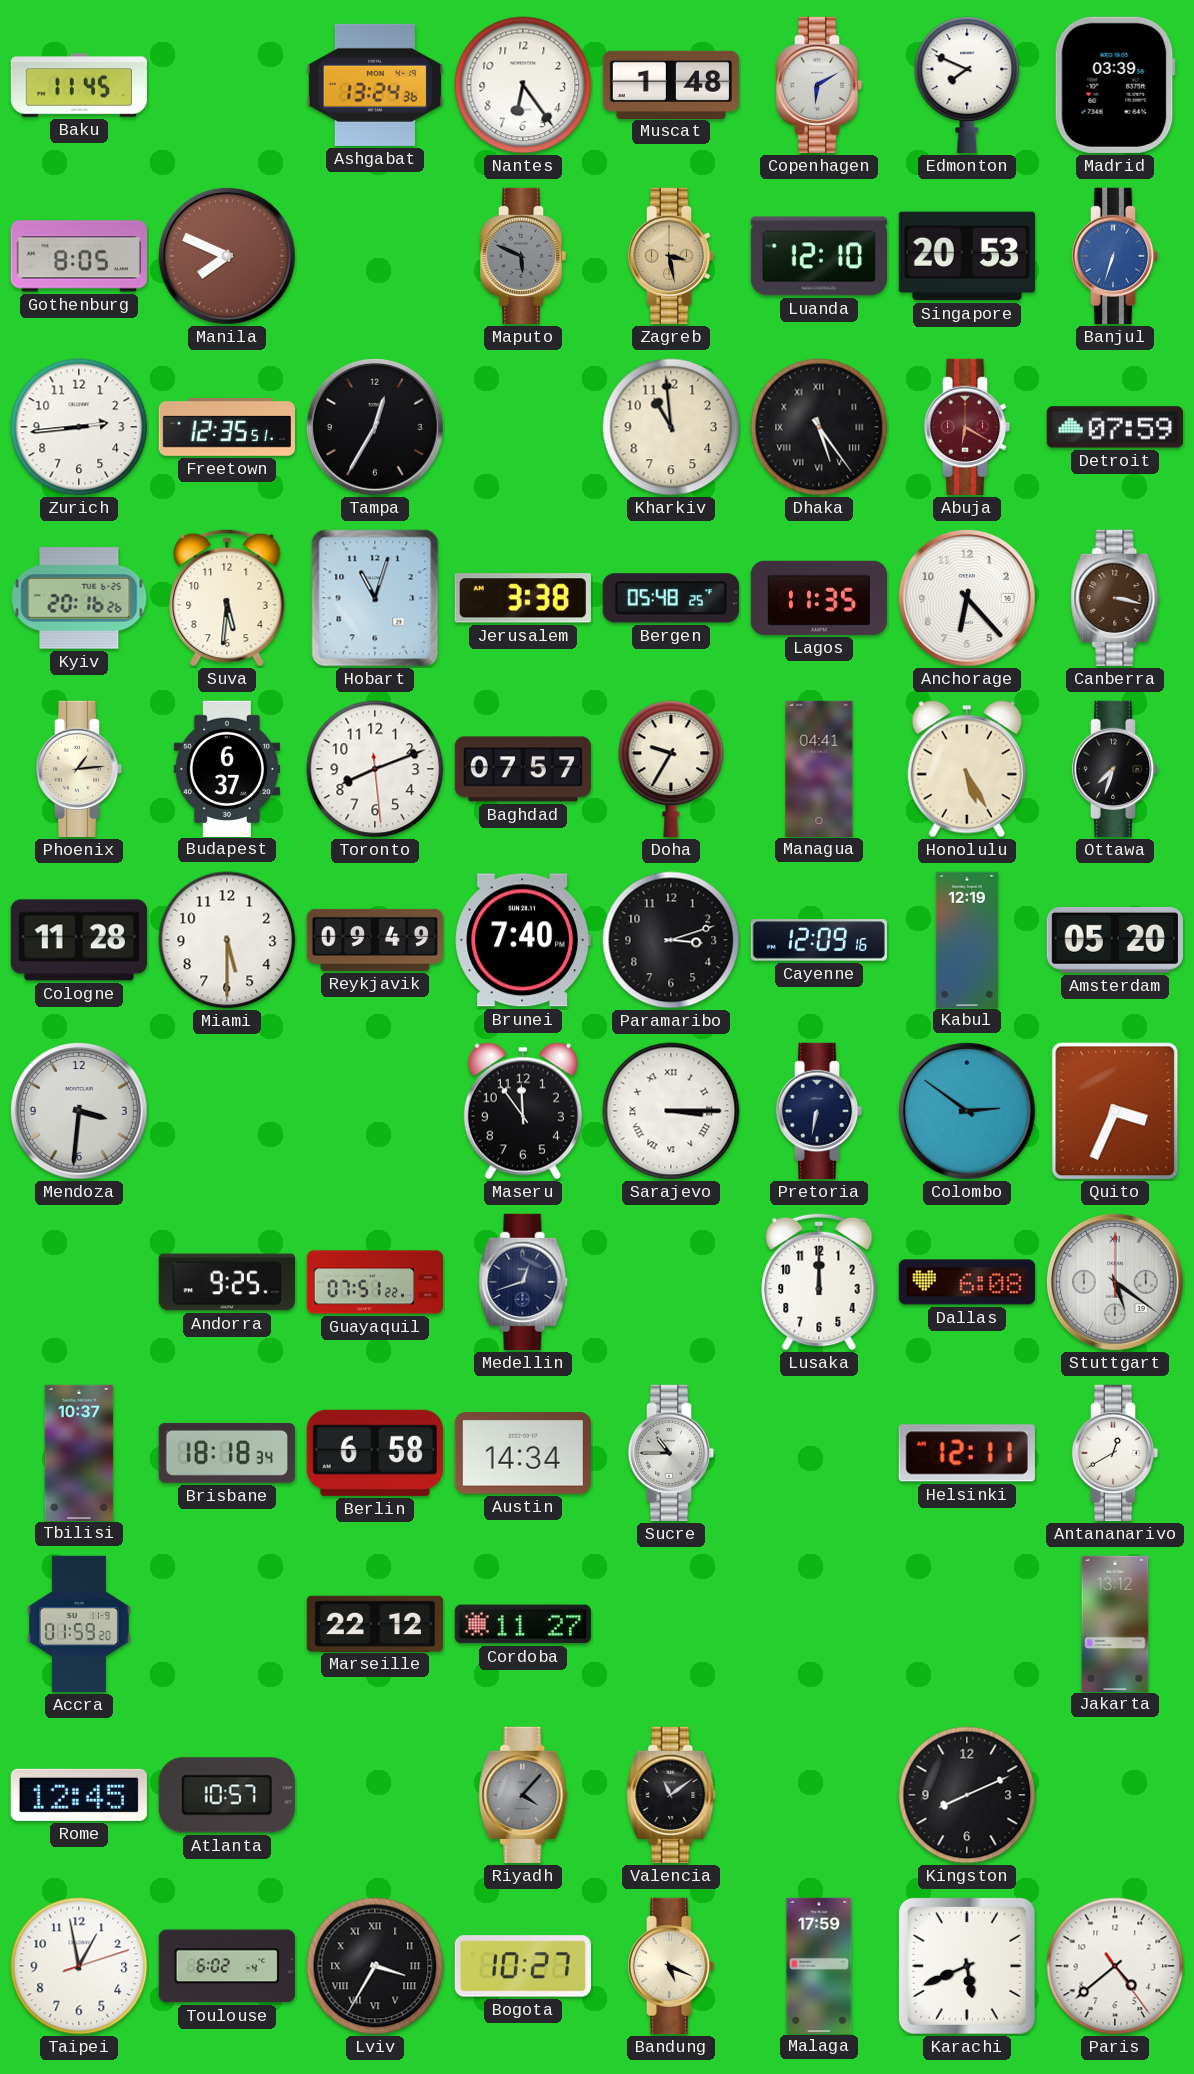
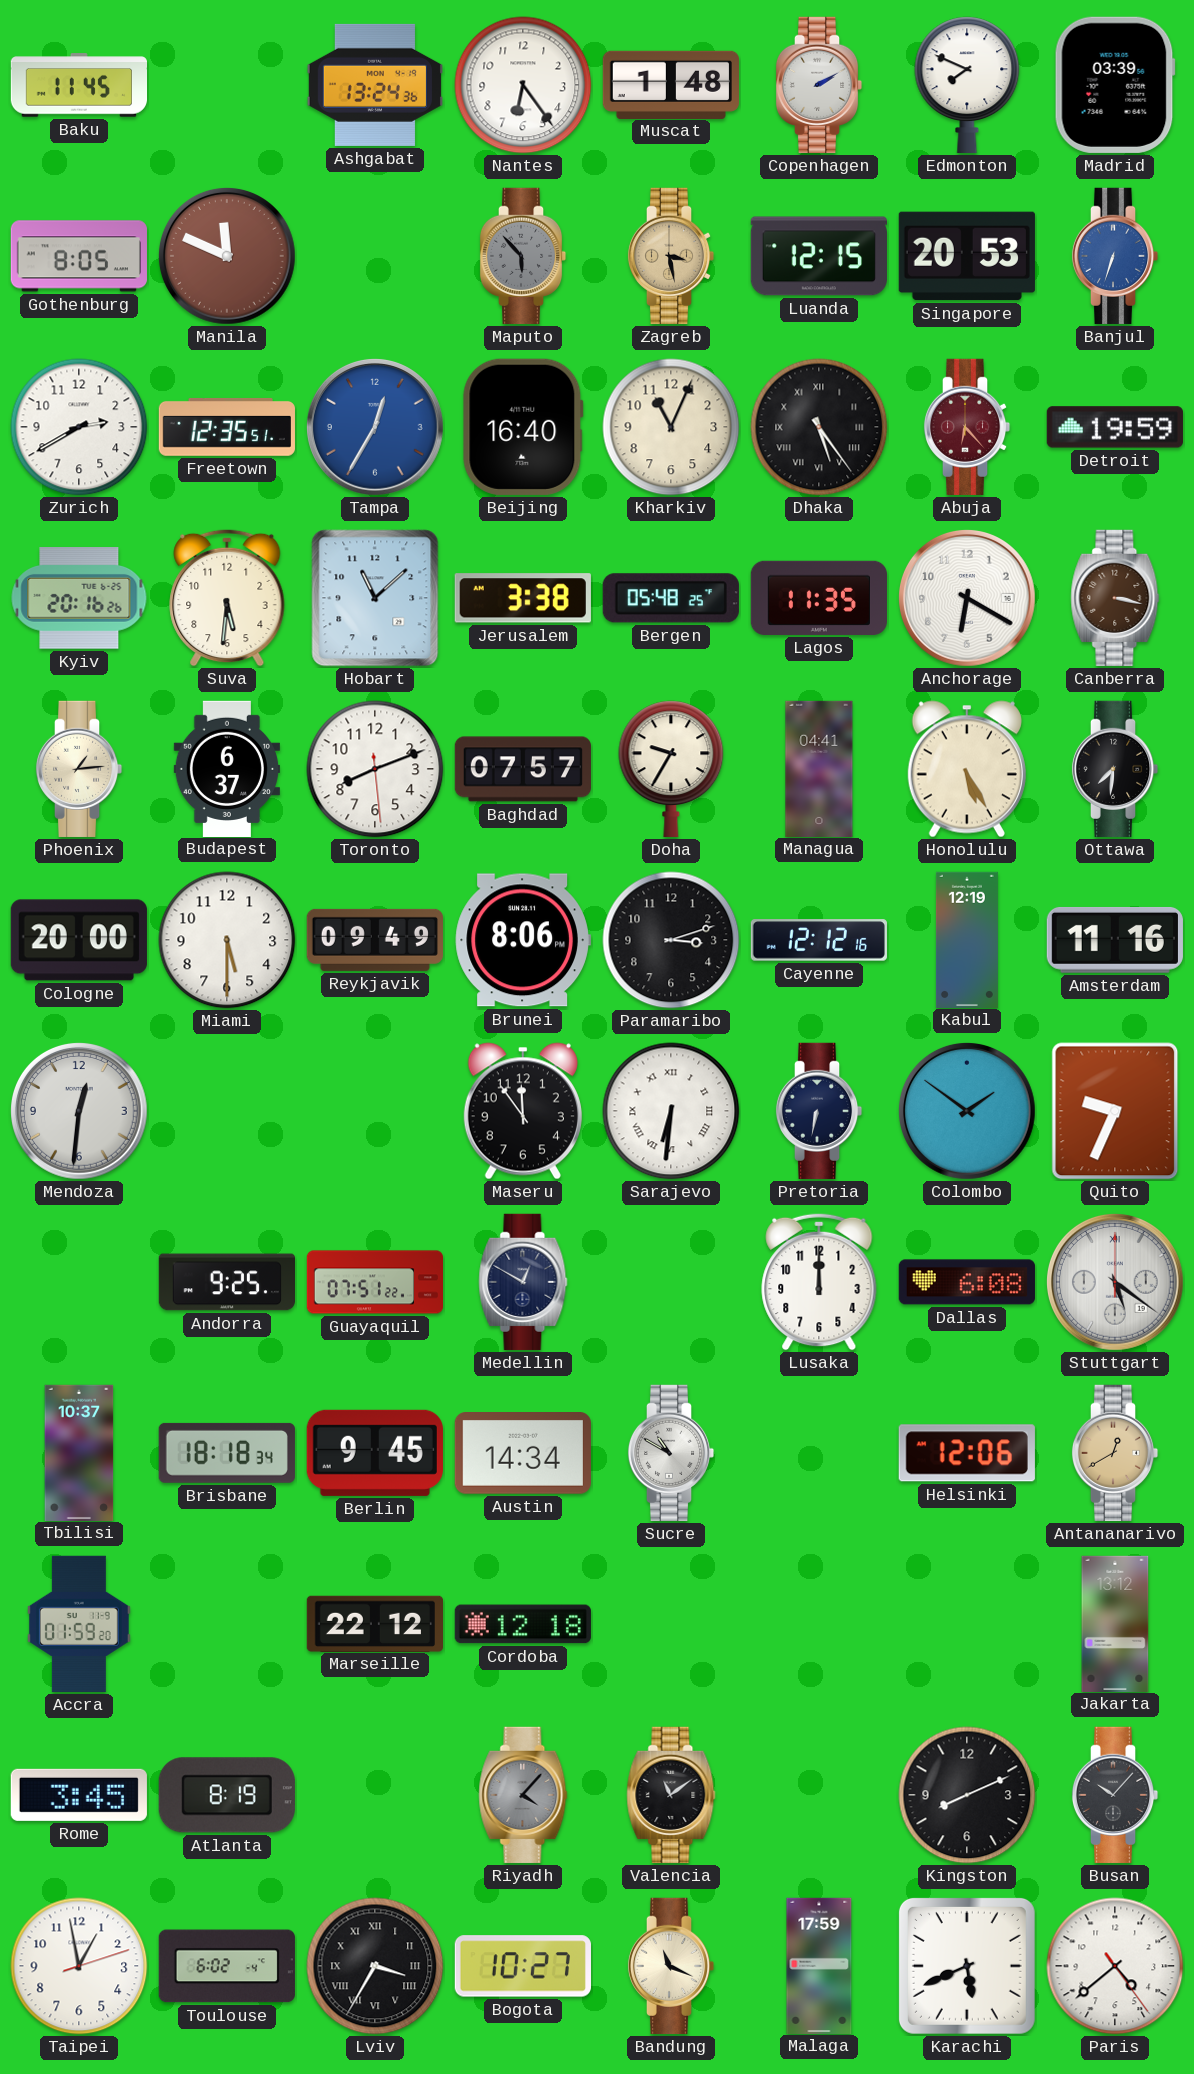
Copenhagen: 6:10 -> 2:10 (819, 85)
Manila: 7:49 -> 11:49 (227, 256)
Maputo: 5:49 -> 5:53 (523, 256)
Luanda: 12:10 -> 12:15 (819, 256)
Zurich: 2:44 -> 2:40 (79, 427)
Tampa dial: black -> blue (375, 427)
Beijing: none -> 16:40 (523, 427)
Kharkiv: 10:59 -> 11:04 (671, 427)
Abuja: 6:20 -> 6:23 (967, 427)
Detroit: 07:59 -> 19:59 (1115, 427)
Hobart: 11:03 -> 11:08 (375, 598)
Anchorage: 6:23 -> 6:20 (967, 598)
Ottawa: 7:33 -> 7:31 (1115, 769)
Cologne: 11:28 -> 20:00 (79, 940)
Brunei: 7:40 -> 8:06 (523, 940)
Cayenne: 12:09 -> 12:12 (819, 940)
Amsterdam: 05:20 -> 11:16 (1115, 940)
Mendoza: 3:31 -> 12:31 (79, 1111)
Sarajevo: 3:15 -> 6:31 (671, 1111)
Colombo: 2:51 -> 1:51 (967, 1111)
Quito: 3:34 -> 9:34 (1115, 1111)
Medellin: 12:42 -> 12:50 (523, 1282)
Berlin: 6:58 -> 9:45 (375, 1453)
Sucre: 10:45 -> 10:50 (671, 1453)
Helsinki: 12:11 -> 12:06 (967, 1453)
Antananarivo dial: white -> champagne (1115, 1453)
Cordoba: 11:27 -> 12:18 (523, 1624)
Rome: 12:45 -> 3:45 (79, 1795)
Atlanta: 10:57 -> 8:19 (227, 1795)
Busan: none -> 10:07 (1115, 1795)
Bandung: 5:19 -> 11:19 (671, 1966)
